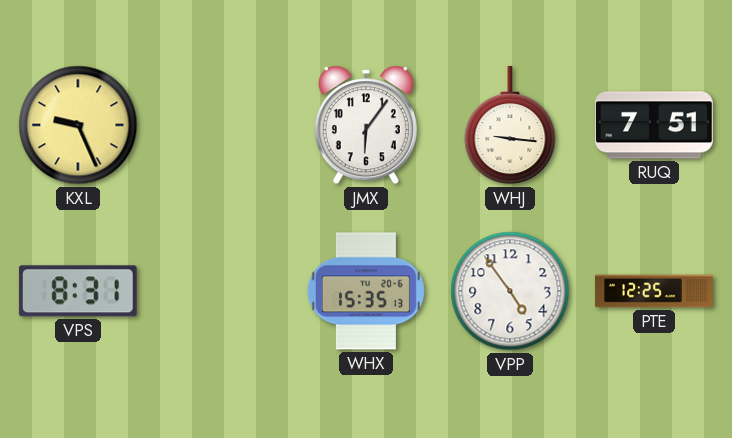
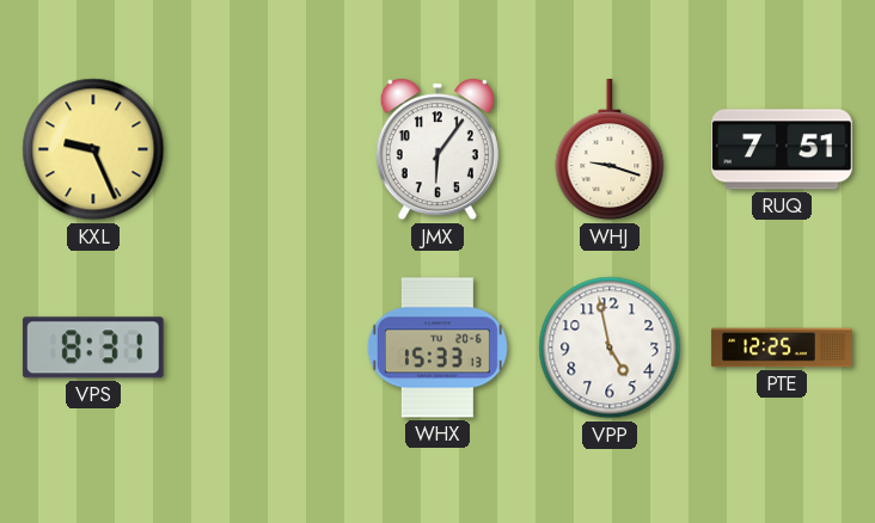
WHJ: 9:16 -> 9:18 (610, 150)
WHX: 15:35 -> 15:33 (437, 347)
VPP: 4:54 -> 4:58 (610, 347)
